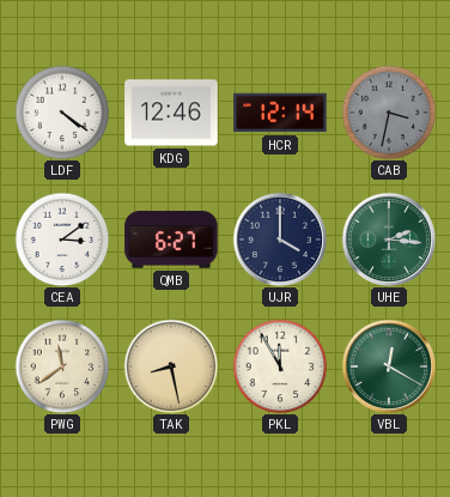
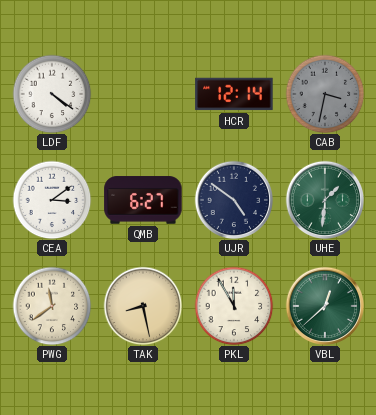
KDG: 12:46 -> none (171, 113)
UJR: 4:00 -> 4:51 (233, 199)
UHE: 2:16 -> 1:31 (324, 199)
VBL: 12:20 -> 12:38 (324, 305)
